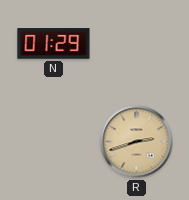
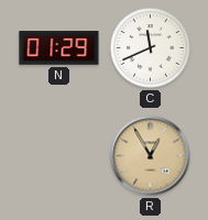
C: none -> 11:41 (151, 48)
R: 2:42 -> 12:55 (151, 156)
